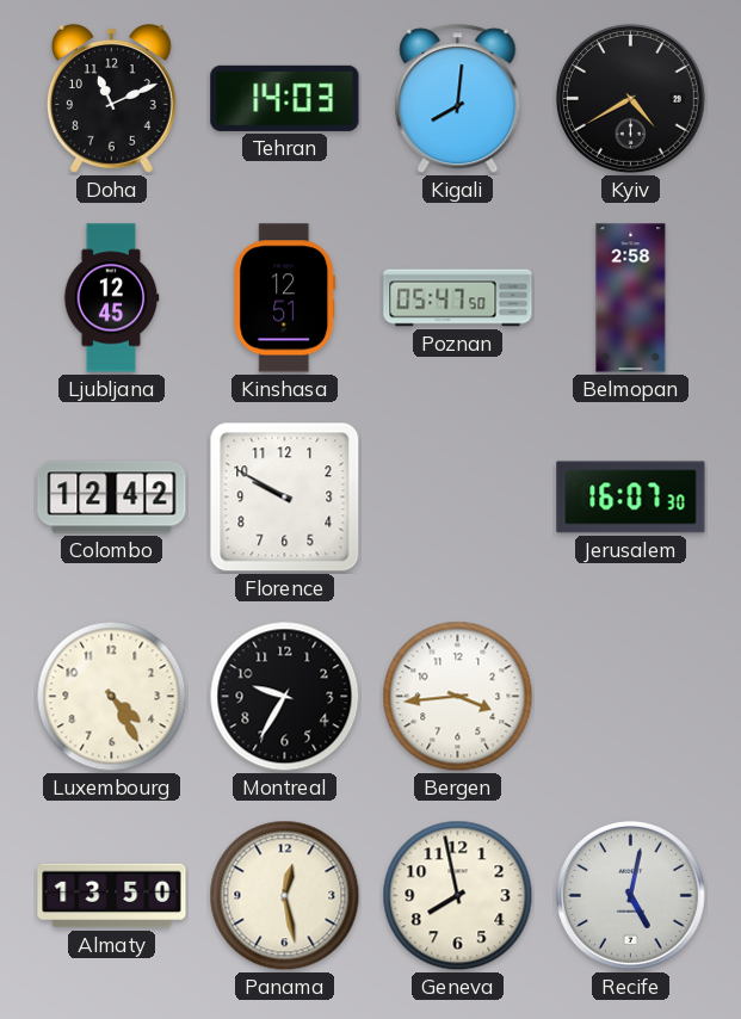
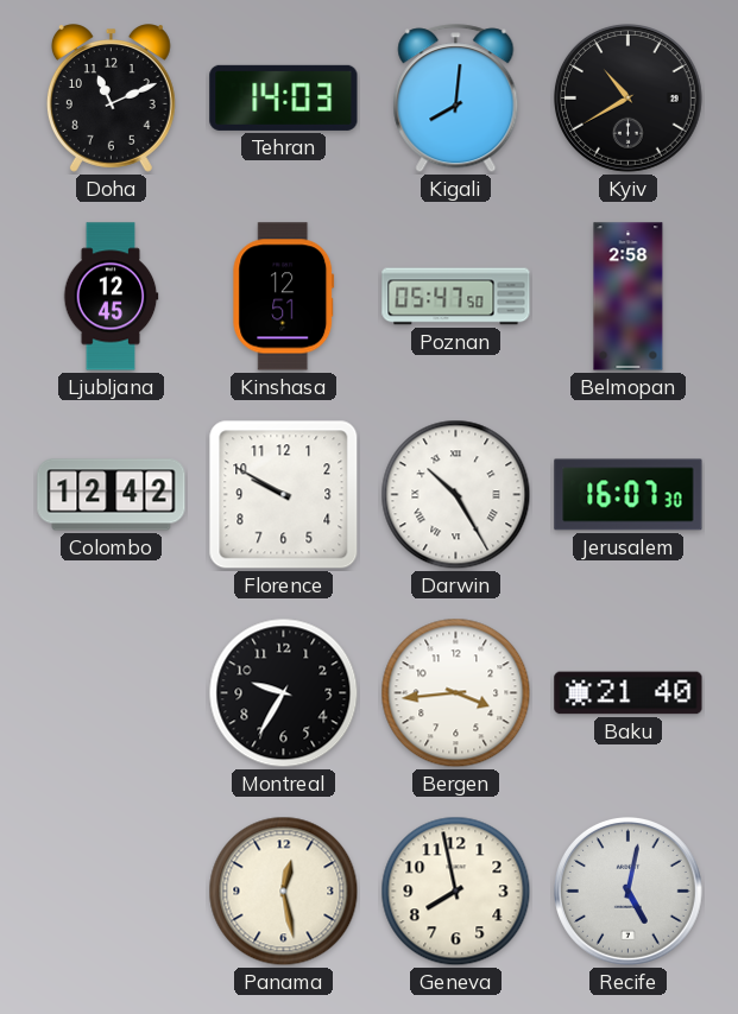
Kyiv: 4:40 -> 10:40 (627, 97)
Darwin: none -> 10:25 (456, 495)
Luxembourg: 4:25 -> none (112, 697)
Baku: none -> 21:40 (629, 693)
Almaty: 13:50 -> none (112, 896)
